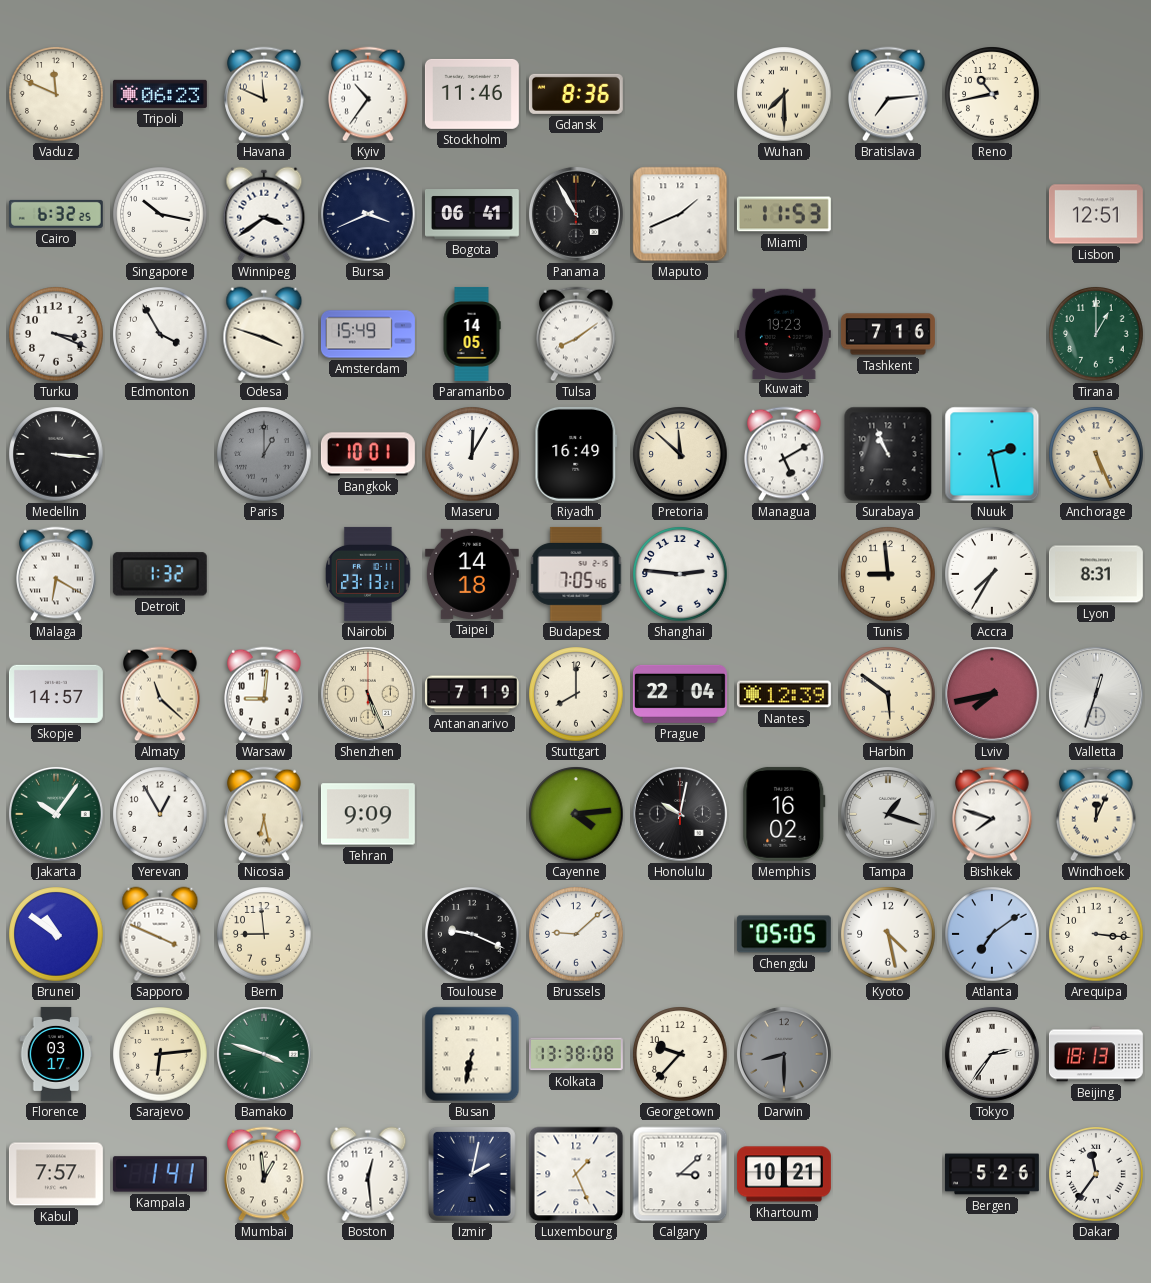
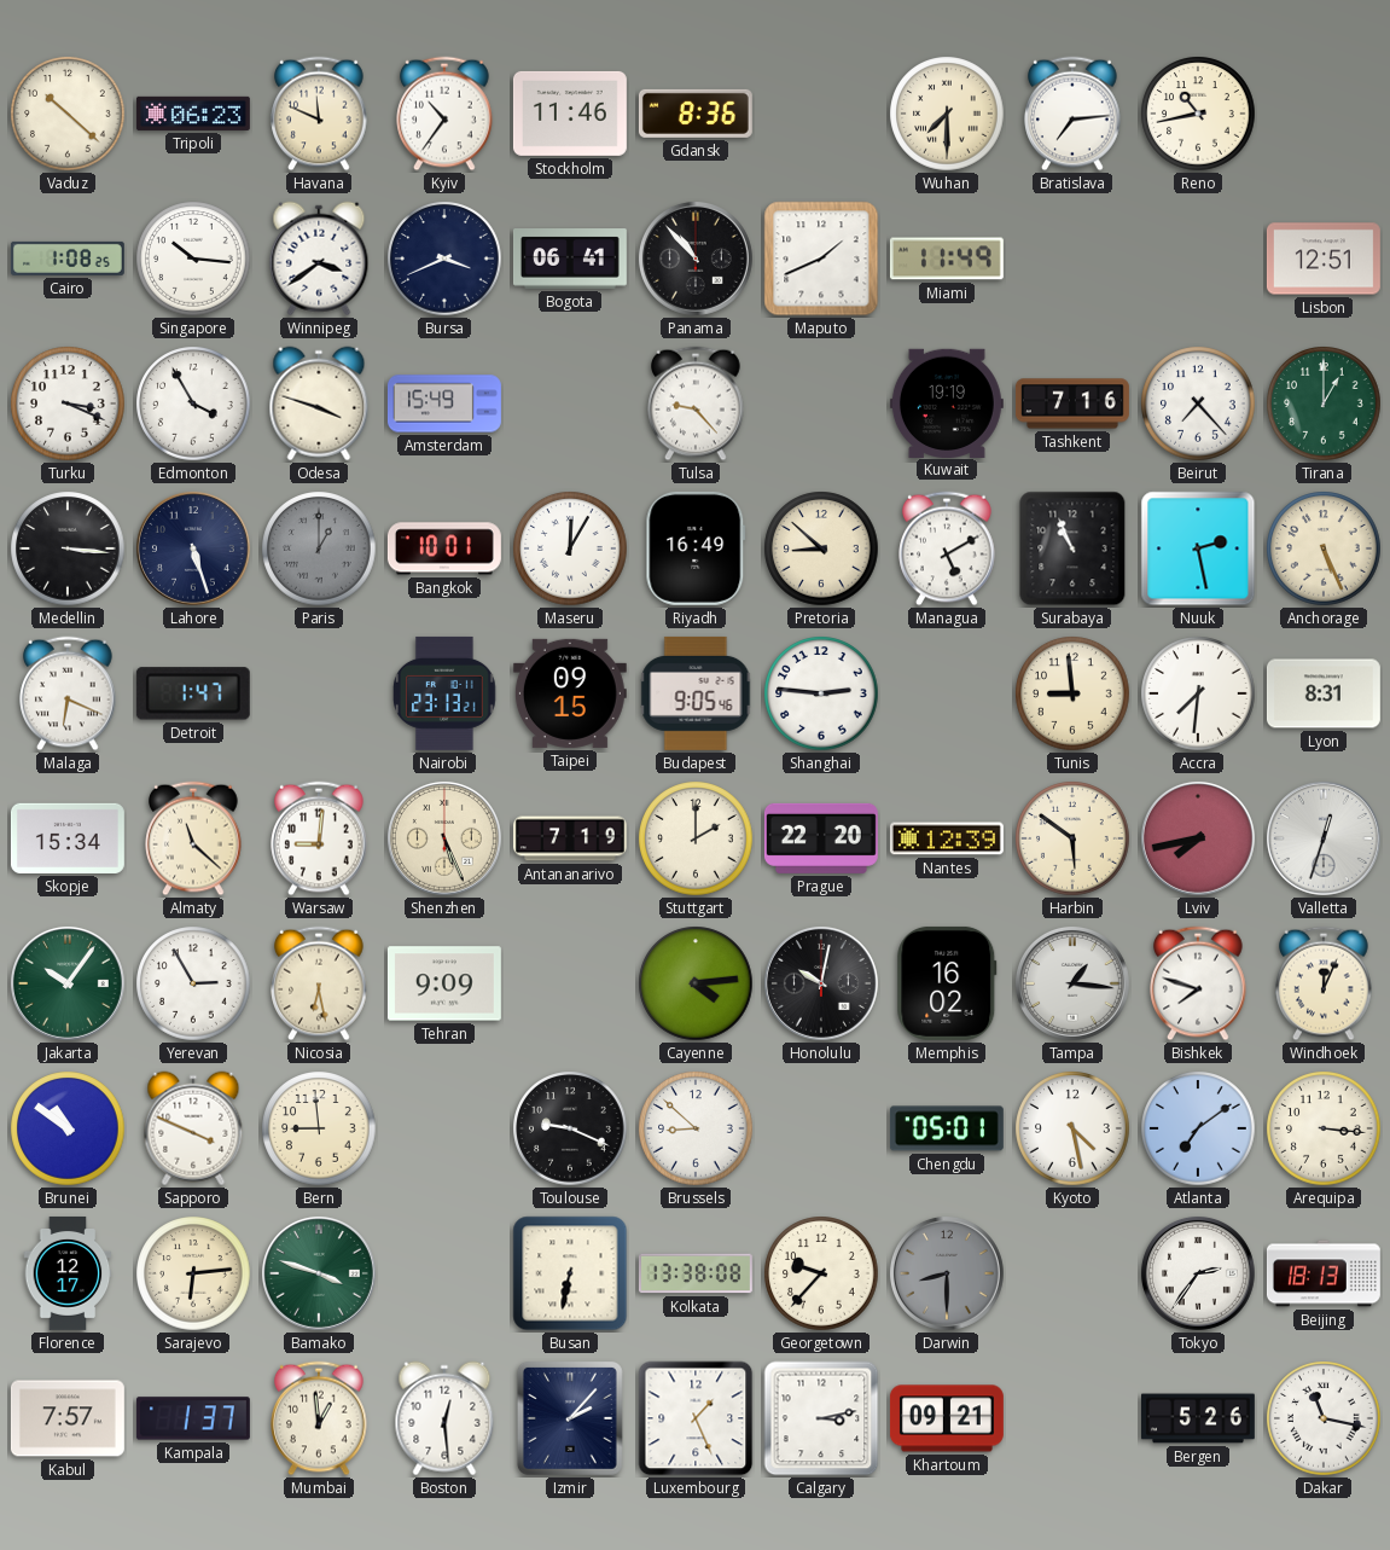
Vaduz: 11:49 -> 10:22 (68, 114)
Cairo: 6:32 -> 1:08 (68, 259)
Singapore: 10:17 -> 10:16 (193, 259)
Panama: 10:55 -> 10:53 (696, 259)
Miami: 11:53 -> 11:49 (947, 259)
Paramaribo: 14:05 -> none (472, 334)
Tulsa: 8:09 -> 9:23 (696, 404)
Kuwait: 19:23 -> 19:19 (947, 402)
Beirut: none -> 7:23 (1198, 404)
Lahore: none -> 5:27 (193, 548)
Pretoria: 11:52 -> 8:52 (821, 548)
Malaga: 6:20 -> 6:19 (68, 693)
Detroit: 1:32 -> 1:47 (193, 693)
Taipei: 14:18 -> 09:15 (570, 693)
Budapest: 7:05 -> 9:05 (696, 693)
Accra: 7:35 -> 7:31 (1198, 693)
Skopje: 14:57 -> 15:34 (68, 838)
Stuttgart: 8:00 -> 2:00 (696, 838)
Prague: 22:04 -> 22:20 (821, 838)
Yerevan: 12:55 -> 2:55 (193, 983)
Tampa: 1:18 -> 1:16 (1072, 983)
Brussels: 9:08 -> 8:52 (696, 1128)
Chengdu: 05:05 -> 05:01 (947, 1128)
Florence: 03:17 -> 12:17 (68, 1273)
Kampala: 1:41 -> 1:37 (193, 1418)
Izmir: 2:02 -> 2:07 (570, 1418)
Calgary: 3:08 -> 3:13 (821, 1418)
Khartoum: 10:21 -> 09:21 (947, 1418)
Dakar: 11:36 -> 11:17 (1324, 1418)
